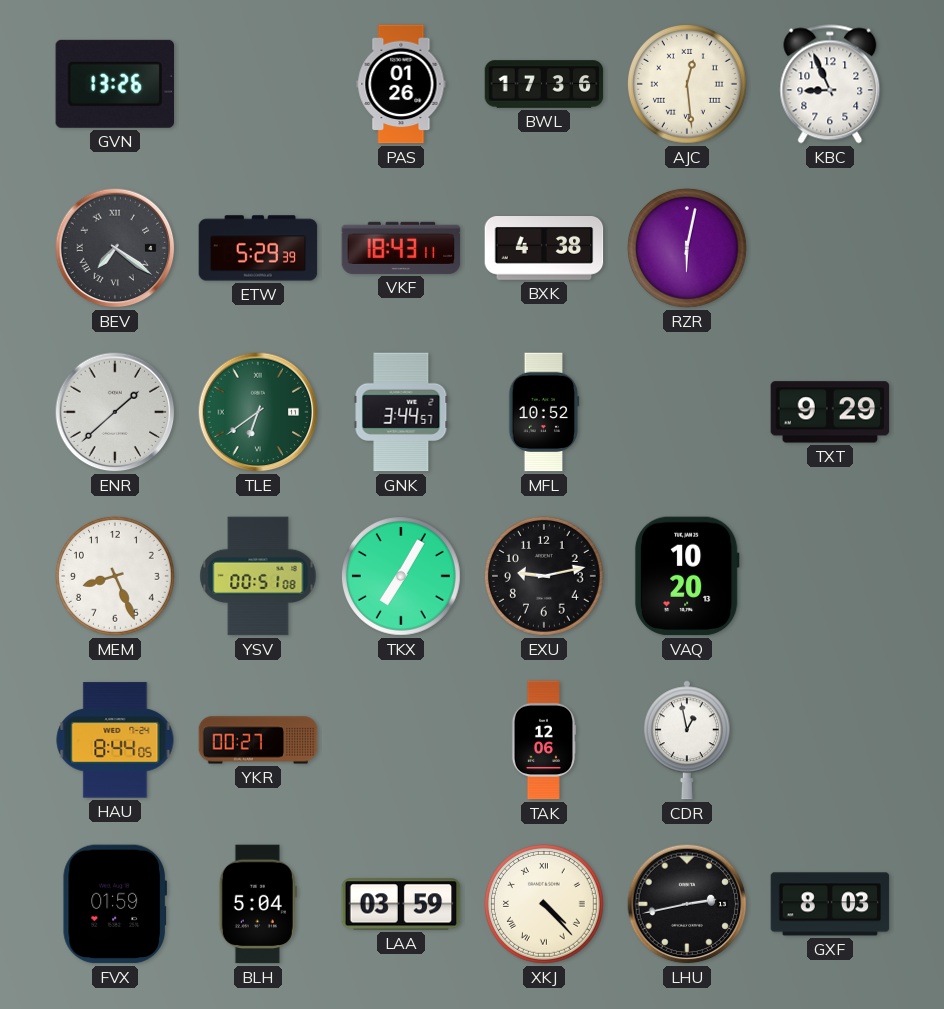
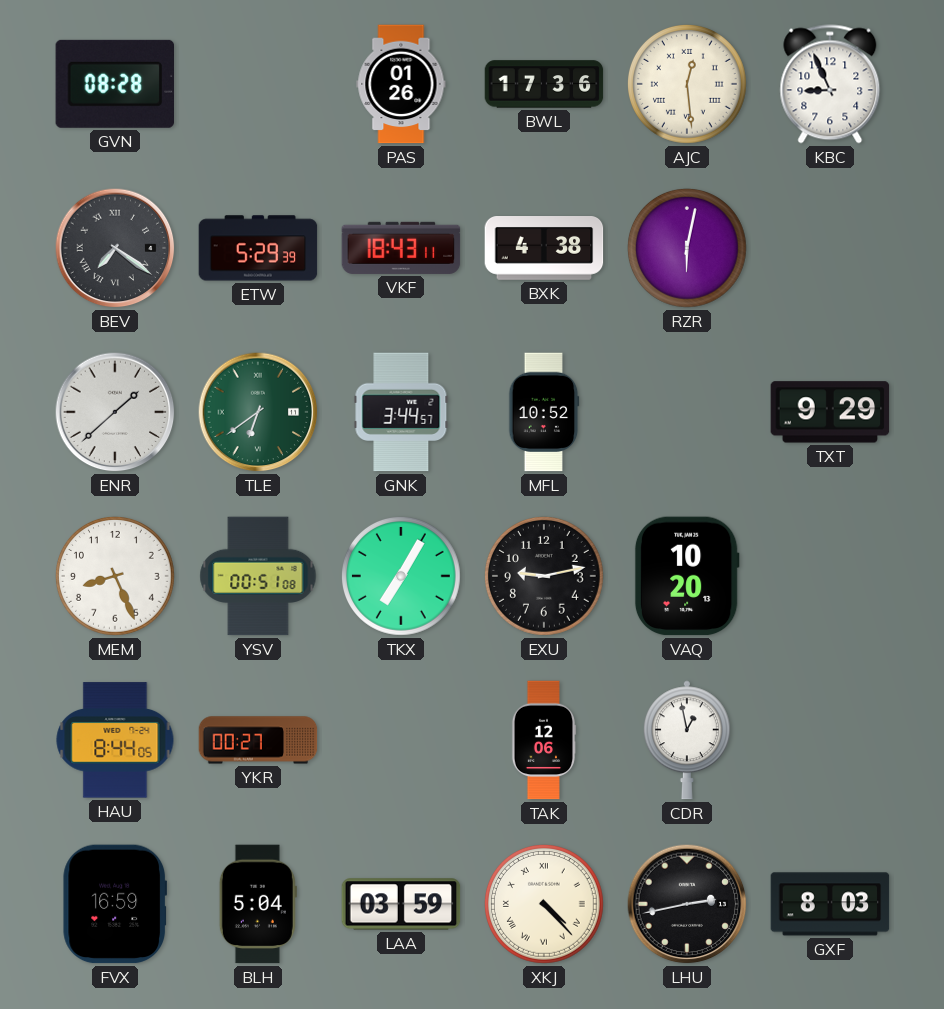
GVN: 13:26 -> 08:28 (114, 84)
FVX: 01:59 -> 16:59 (114, 904)
